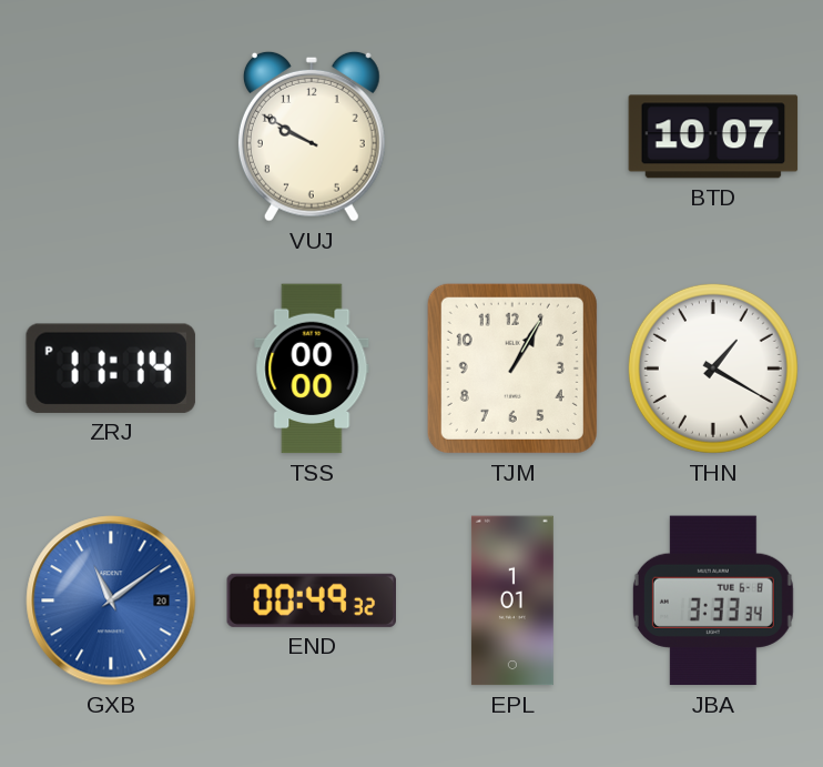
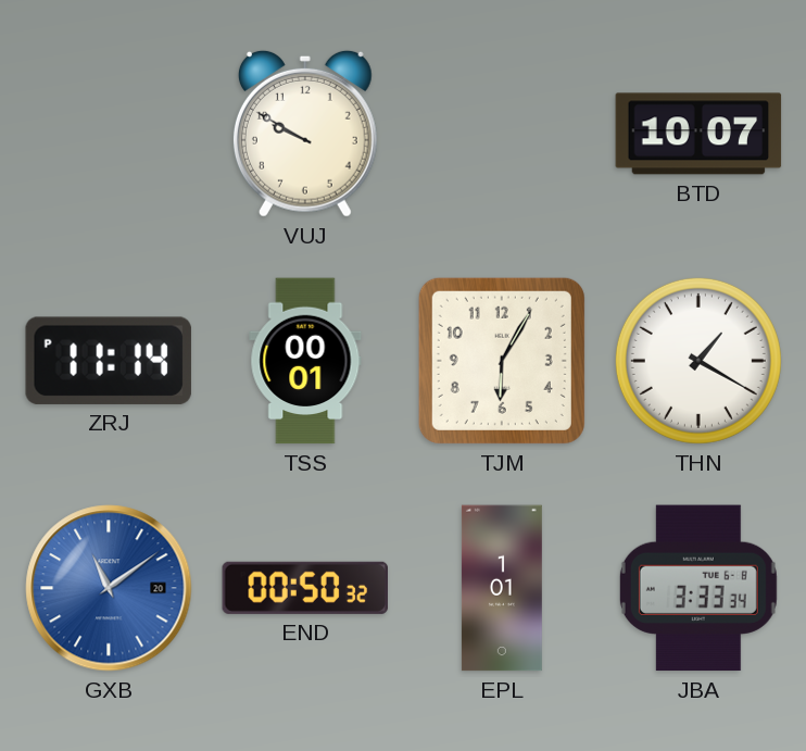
TSS: 00:00 -> 00:01 (305, 361)
TJM: 1:05 -> 6:05 (502, 361)
END: 00:49 -> 00:50 (304, 588)
